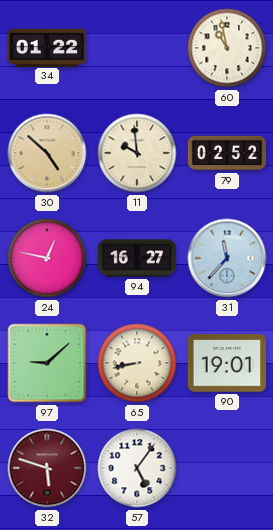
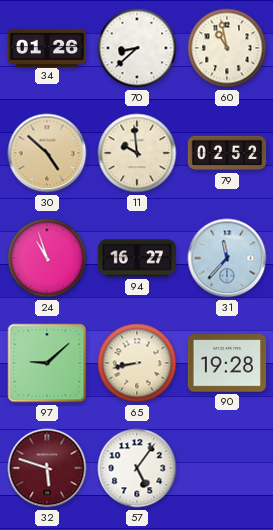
34: 01:22 -> 01:26 (47, 47)
70: none -> 8:38 (137, 48)
24: 12:47 -> 10:57 (47, 258)
90: 19:01 -> 19:28 (227, 363)
